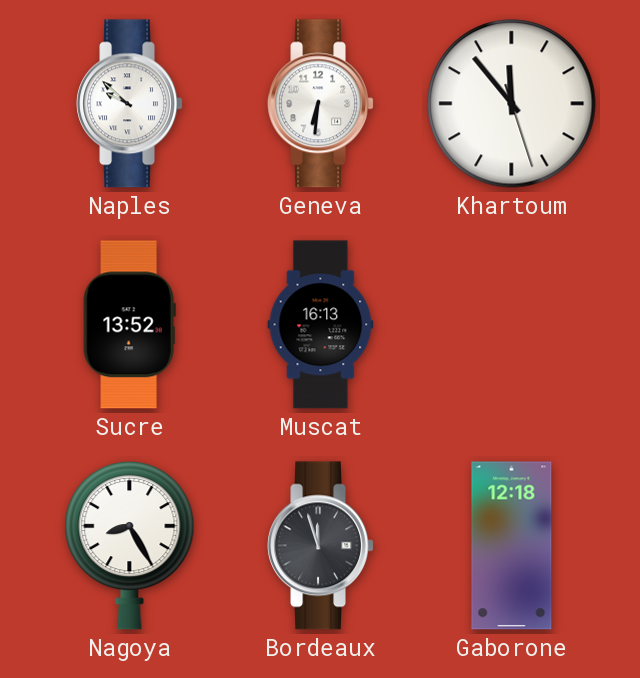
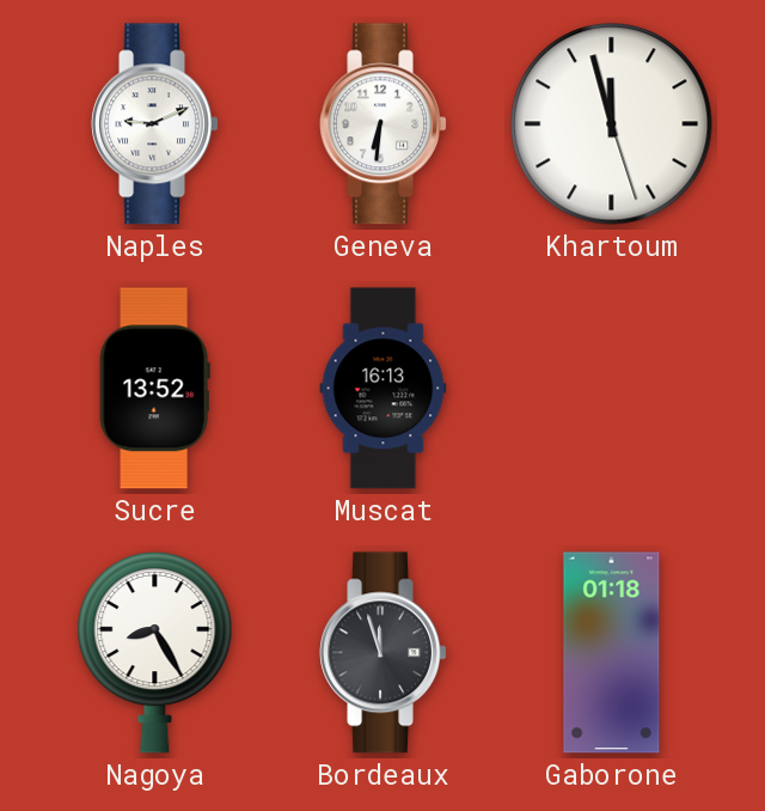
Naples: 9:52 -> 9:11 (154, 124)
Khartoum: 11:53 -> 11:57 (612, 124)
Gaborone: 12:18 -> 01:18 (612, 653)
